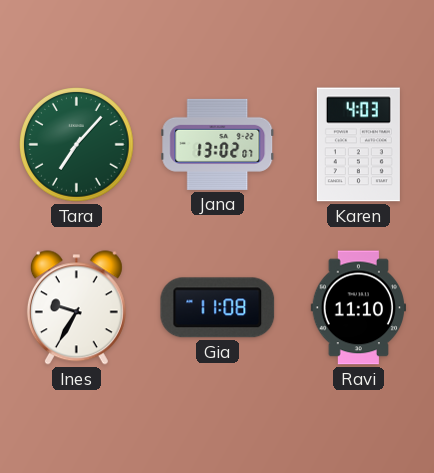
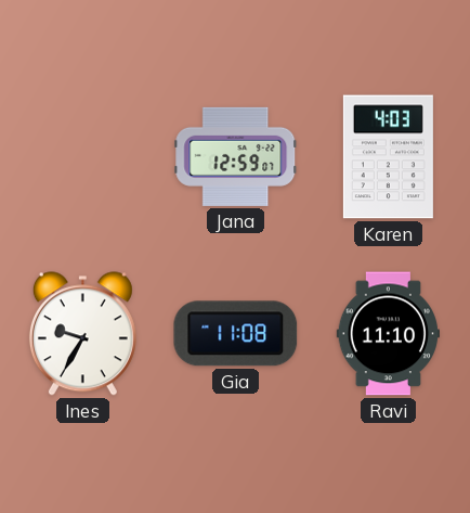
Tara: 7:07 -> none (77, 145)
Jana: 13:02 -> 12:59 (236, 156)
